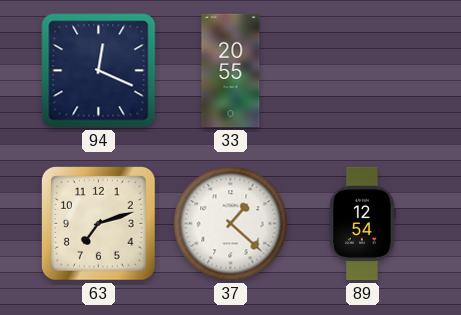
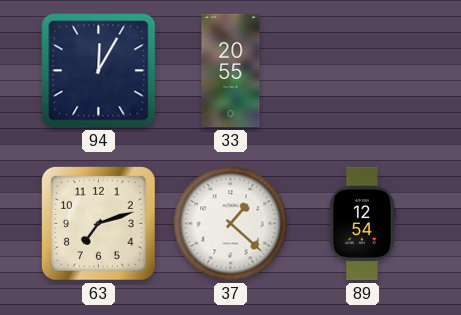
94: 12:19 -> 12:05 (99, 71)
